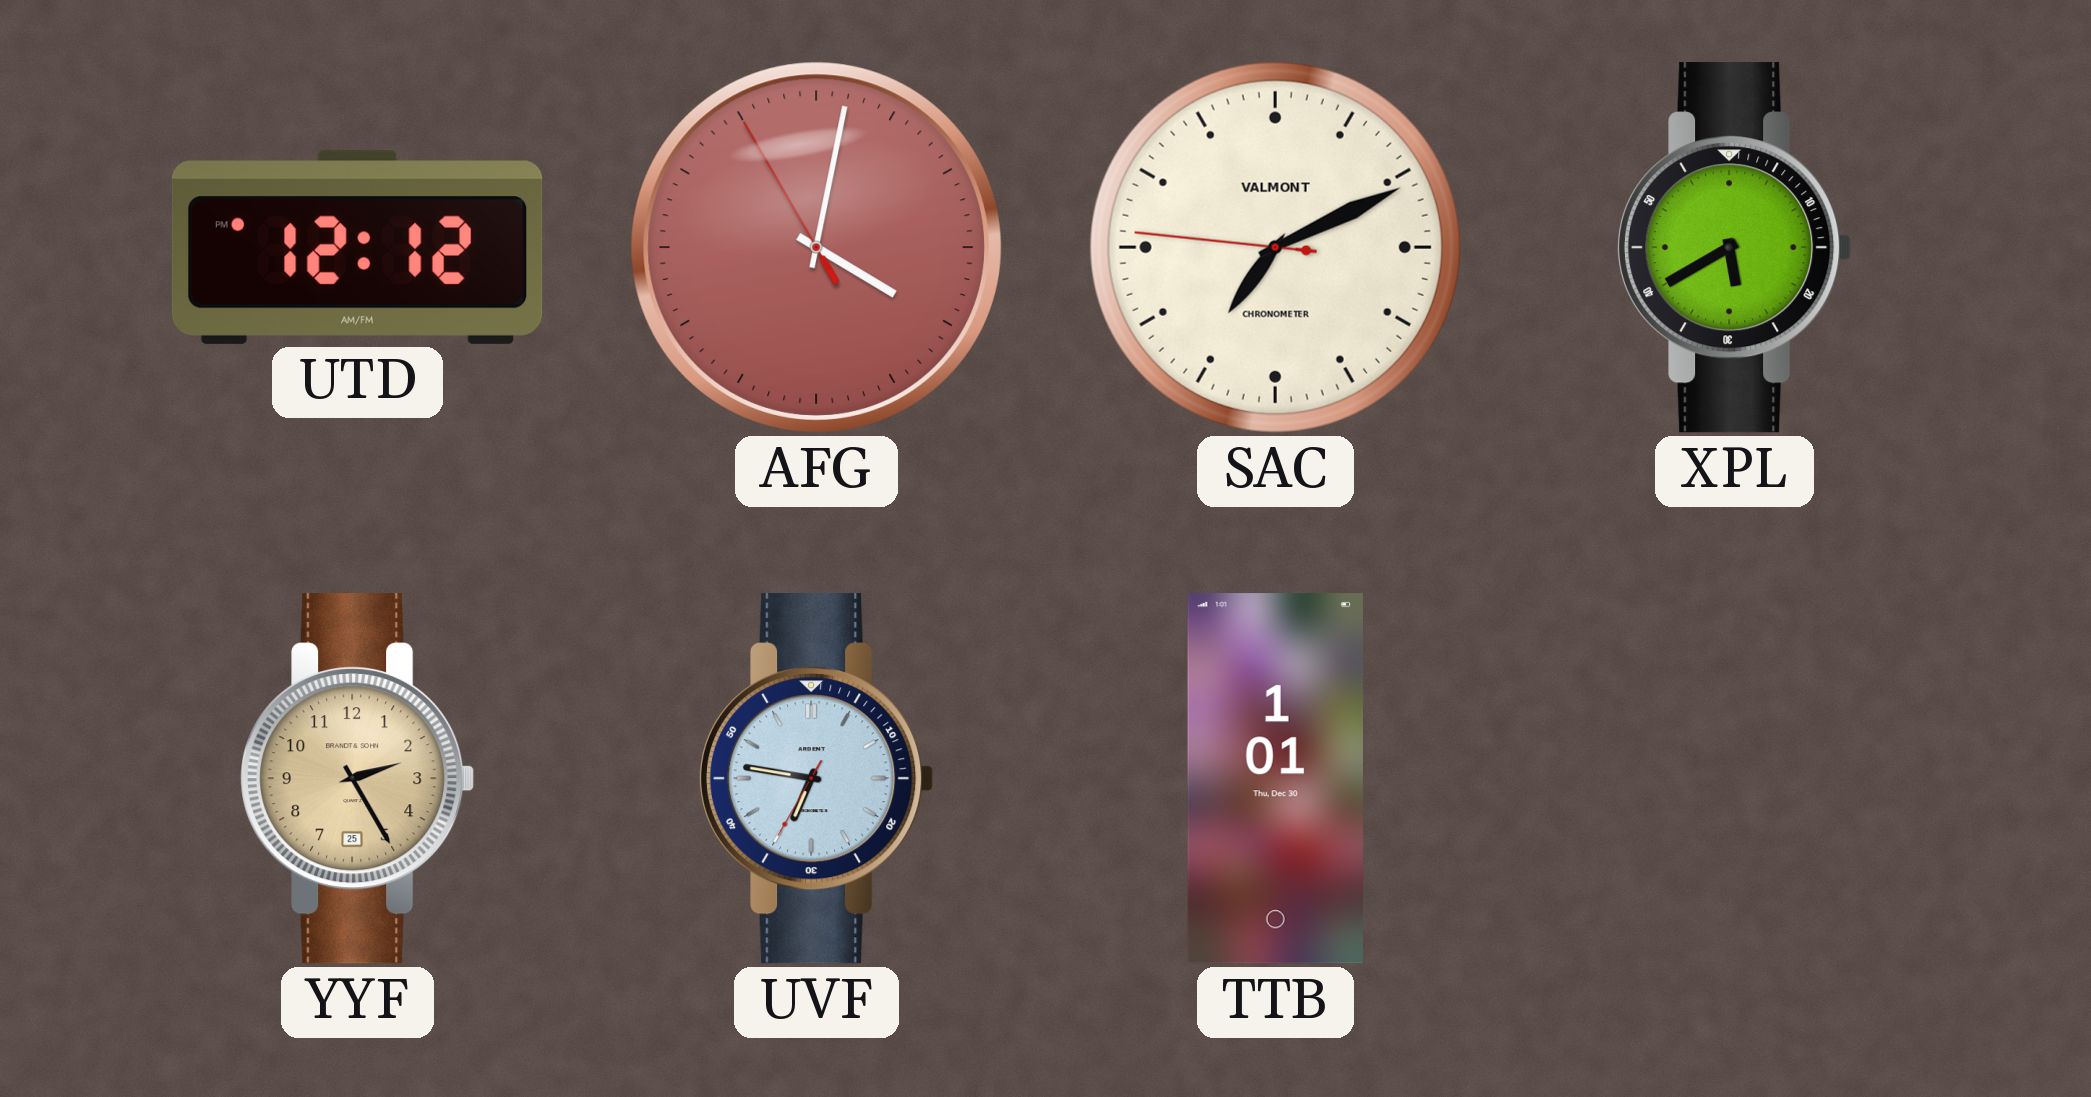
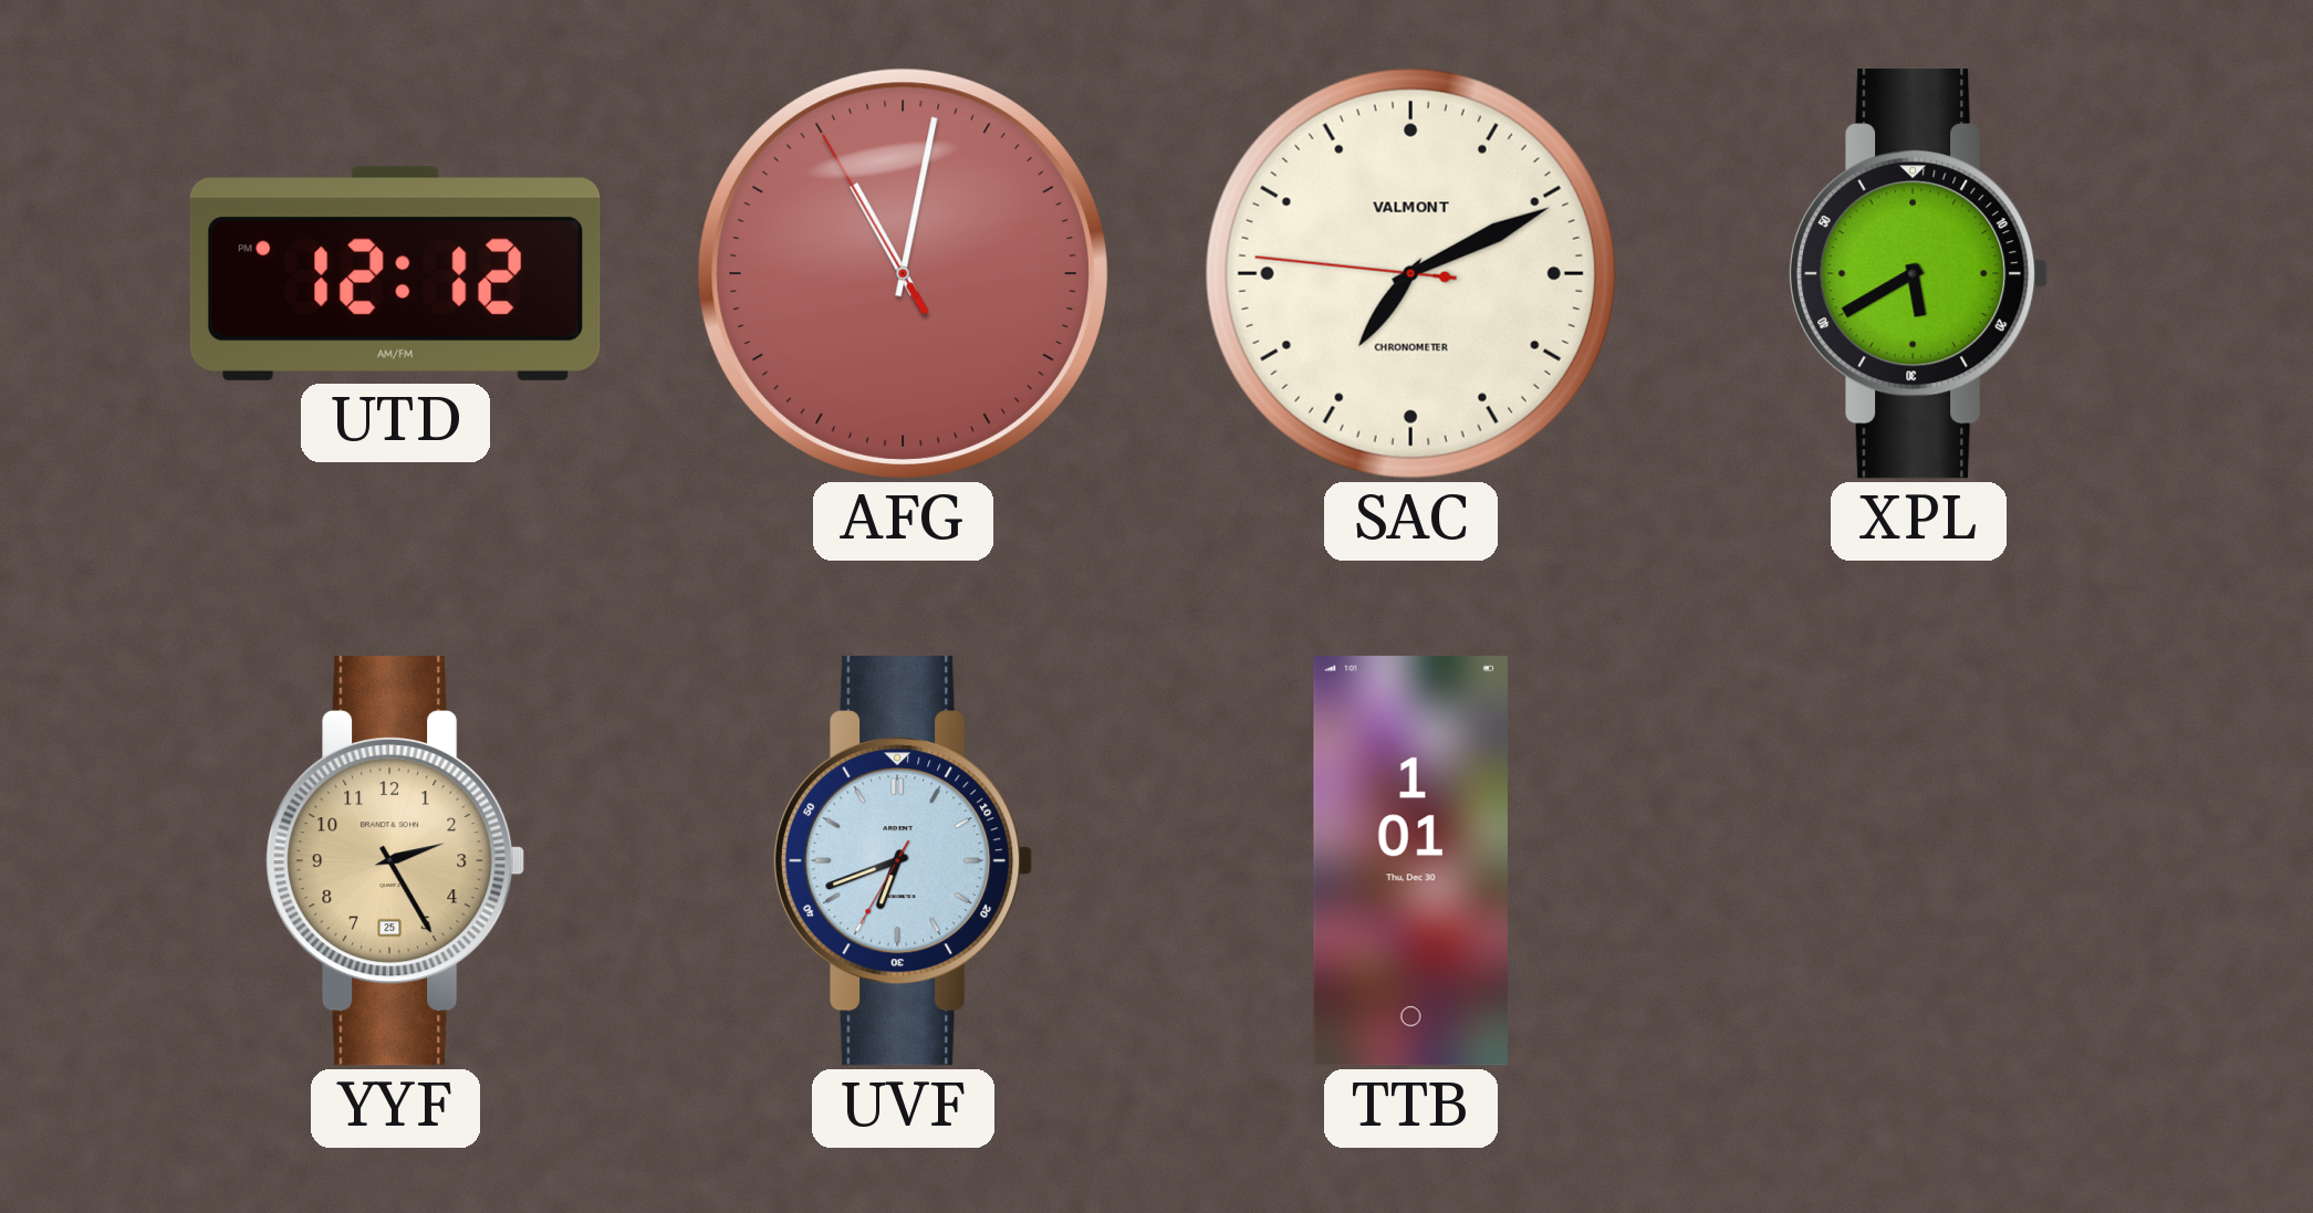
AFG: 4:01 -> 11:01 (903, 273)
UVF: 6:46 -> 6:41 (904, 861)
